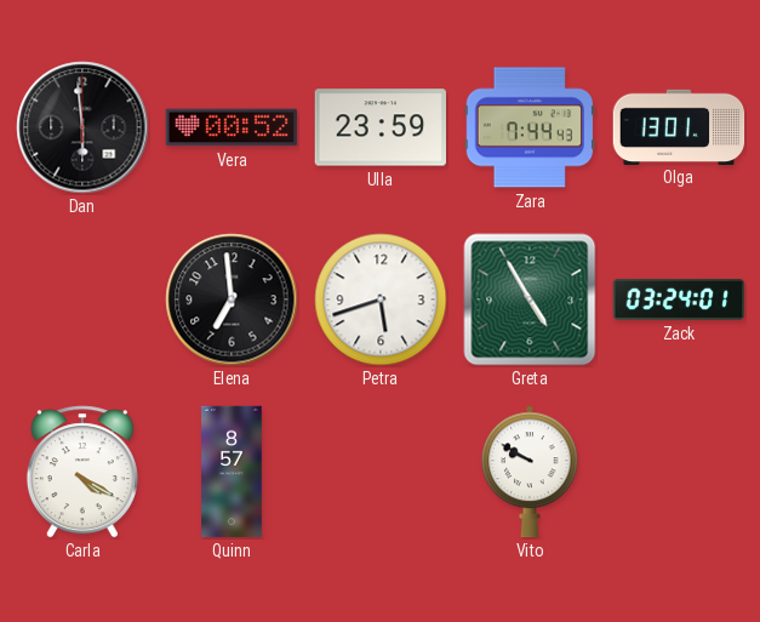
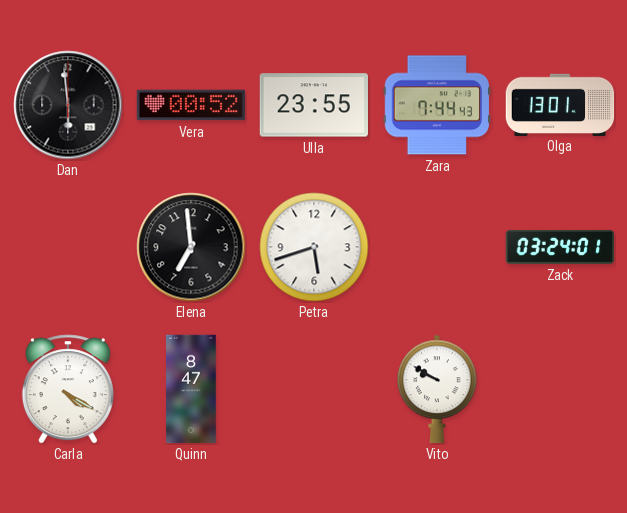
Ulla: 23:59 -> 23:55 (313, 105)
Greta: 4:55 -> none (530, 299)
Quinn: 8:57 -> 8:47 (191, 389)
